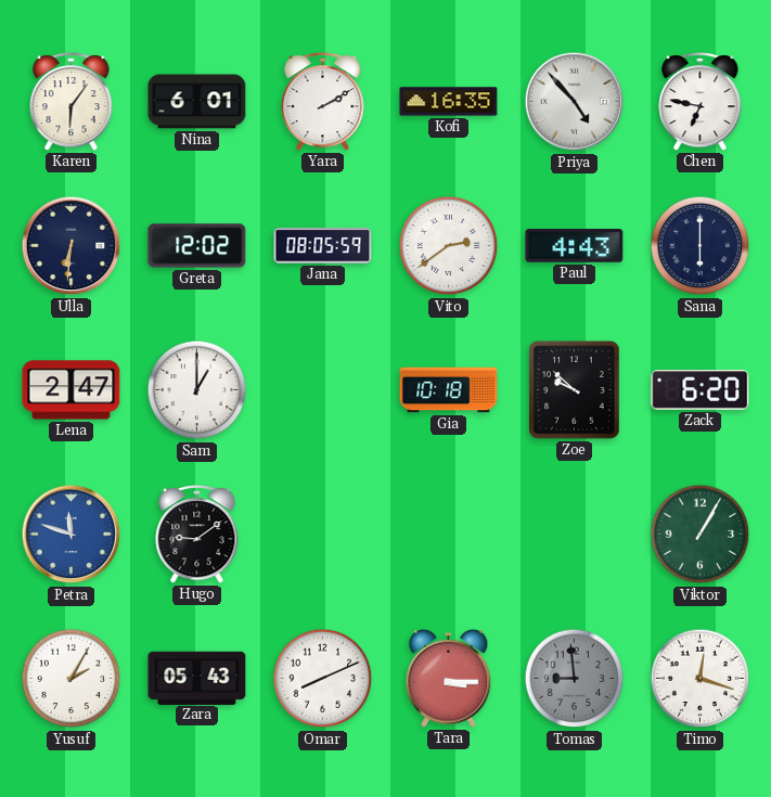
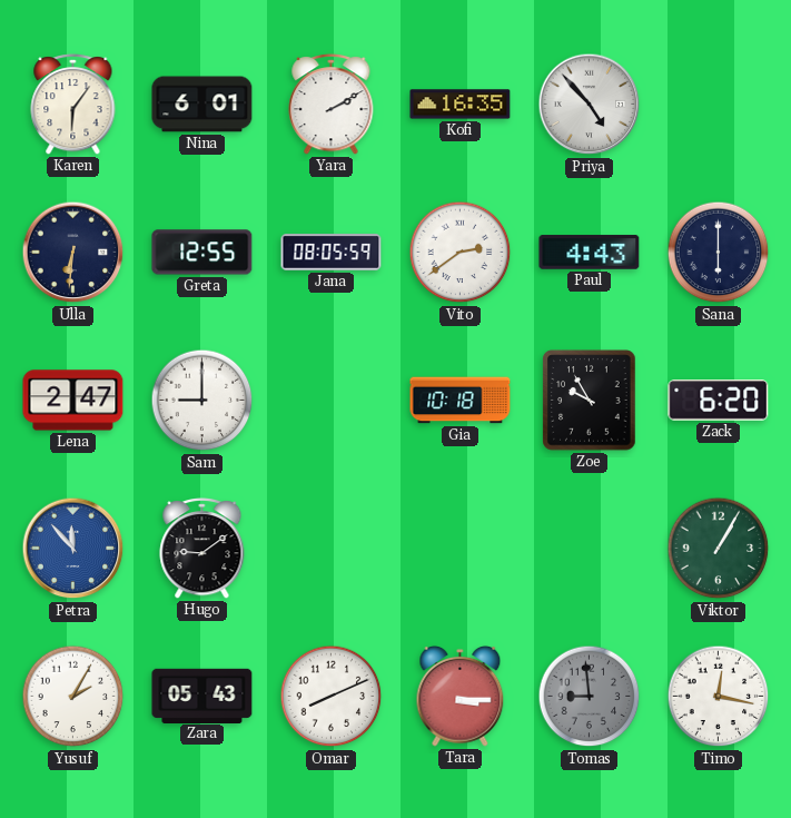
Chen: 6:47 -> none (701, 102)
Greta: 12:02 -> 12:55 (202, 253)
Sam: 1:00 -> 9:00 (202, 401)
Zoe: 9:52 -> 9:55 (590, 401)
Petra: 11:48 -> 11:53 (73, 549)
Timo: 12:18 -> 12:17 (719, 697)
